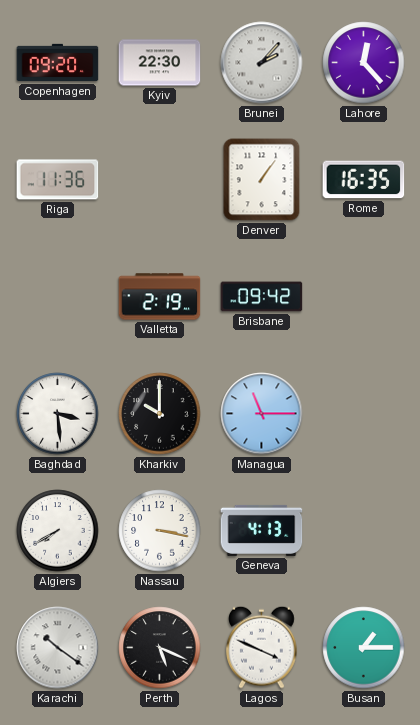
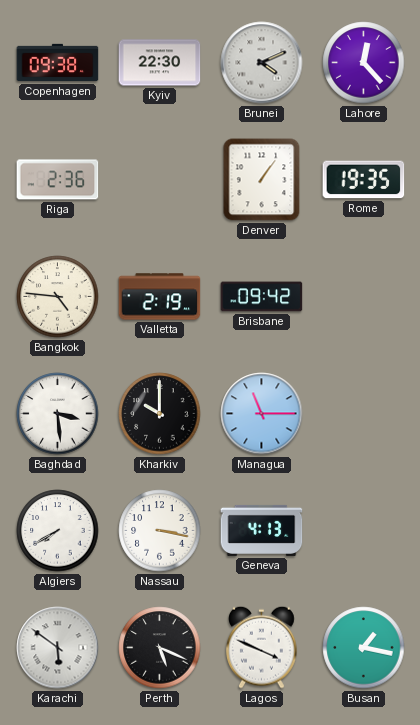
Copenhagen: 09:20 -> 09:38 (58, 63)
Brunei: 2:07 -> 4:11 (262, 63)
Riga: 11:36 -> 2:36 (58, 180)
Rome: 16:35 -> 19:35 (364, 180)
Bangkok: none -> 4:46 (58, 297)
Karachi: 10:21 -> 5:51 (58, 648)
Busan: 1:15 -> 1:17 (364, 648)
